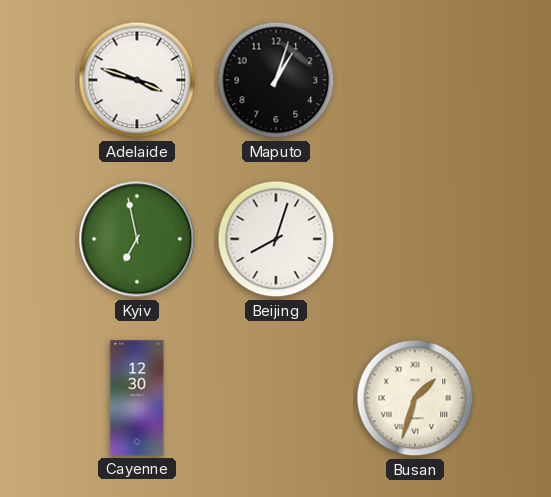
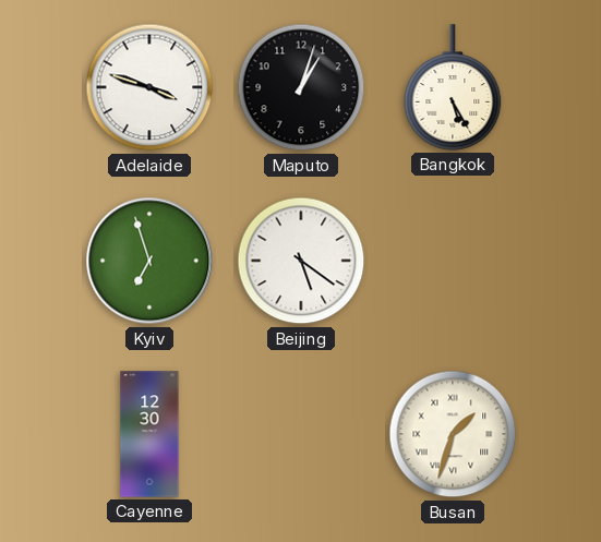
Bangkok: none -> 5:25 (453, 87)
Kyiv: 6:58 -> 6:57 (149, 261)
Beijing: 8:03 -> 5:21 (301, 261)
